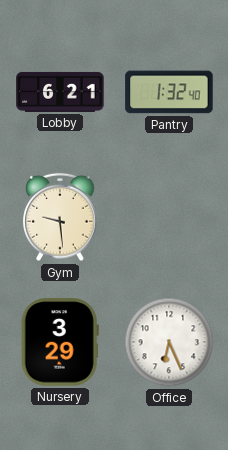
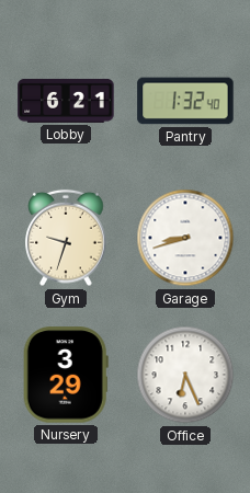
Gym: 9:29 -> 9:33 (66, 238)
Garage: none -> 8:42 (185, 238)
